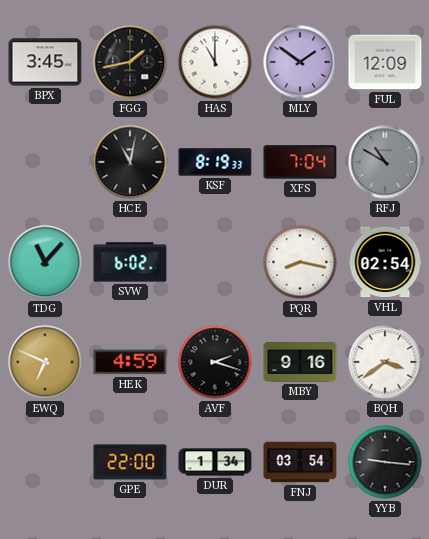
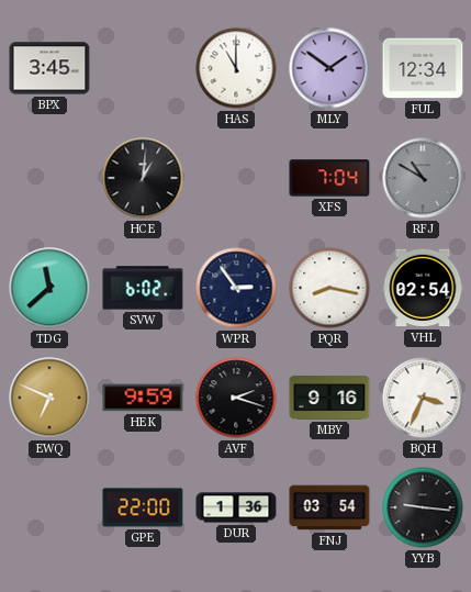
FGG: 1:43 -> none (130, 62)
FUL: 12:09 -> 12:34 (423, 68)
HCE: 11:02 -> 1:01 (143, 178)
KSF: 8:19 -> none (215, 162)
TDG: 11:07 -> 11:38 (49, 288)
WPR: none -> 2:54 (236, 288)
HEK: 4:59 -> 9:59 (143, 398)
BQH: 3:39 -> 3:34 (423, 398)
DUR: 1:34 -> 1:36 (236, 507)
